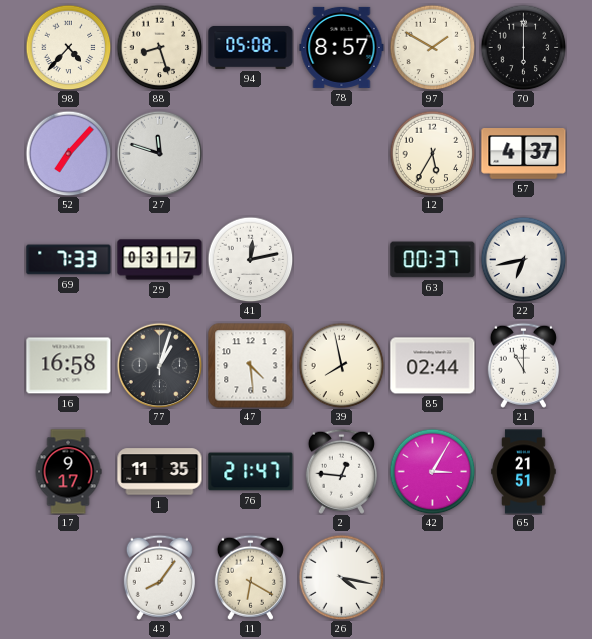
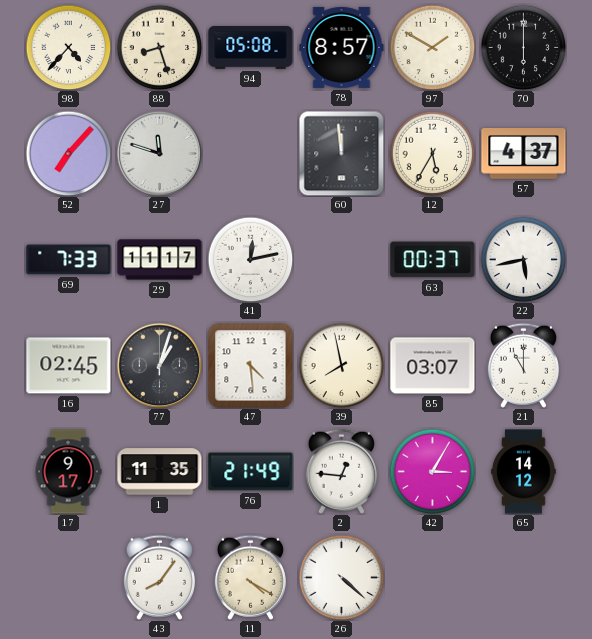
60: none -> 11:59 (341, 153)
29: 03:17 -> 11:17 (160, 260)
22: 6:43 -> 5:43 (523, 259)
16: 16:58 -> 02:45 (69, 366)
85: 02:44 -> 03:07 (433, 366)
76: 21:47 -> 21:49 (251, 472)
65: 21:51 -> 14:12 (524, 472)
11: 6:20 -> 4:20 (250, 577)
26: 4:17 -> 4:22 (341, 577)
